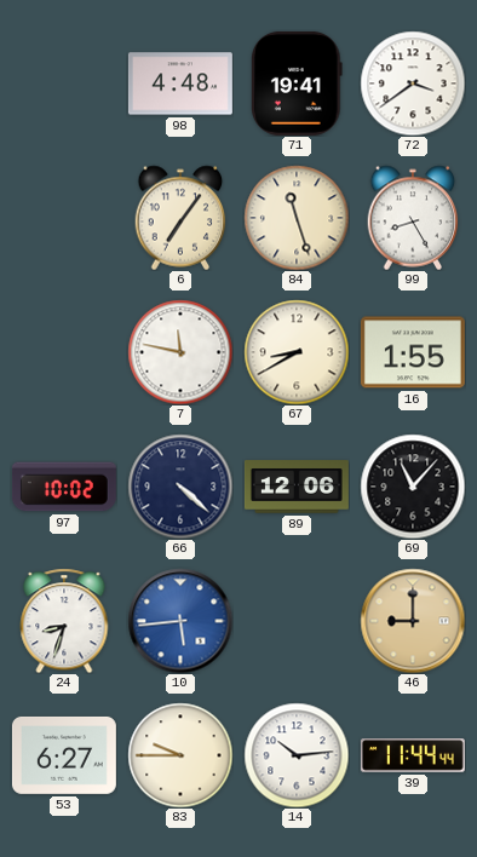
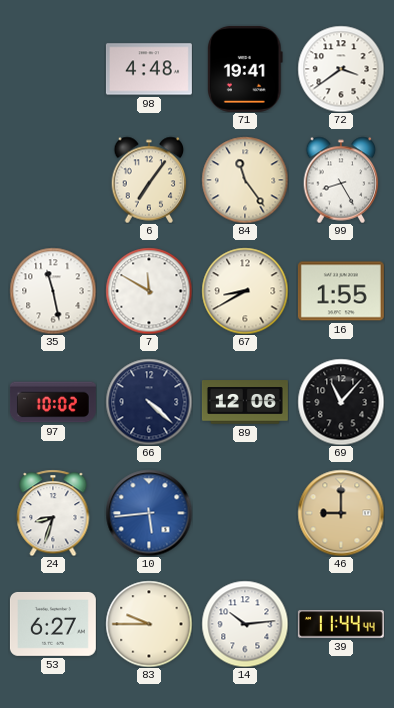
84: 11:27 -> 11:24 (245, 180)
35: none -> 11:28 (53, 291)
7: 11:47 -> 11:50 (149, 291)
